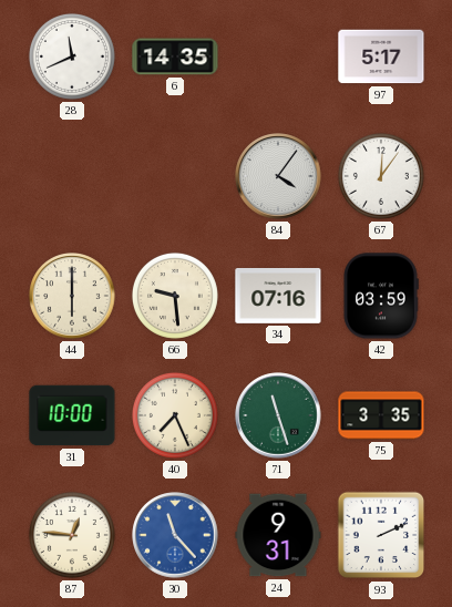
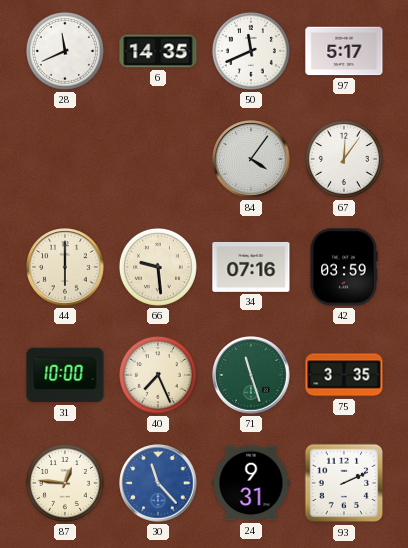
50: none -> 11:41 (251, 51)
